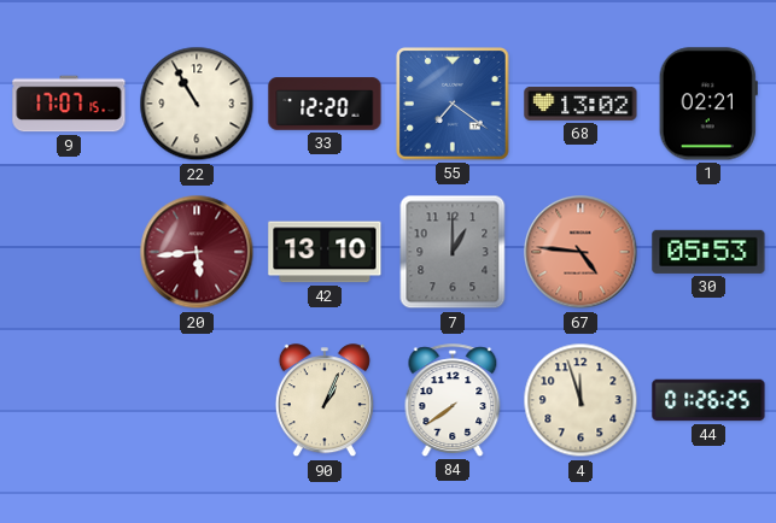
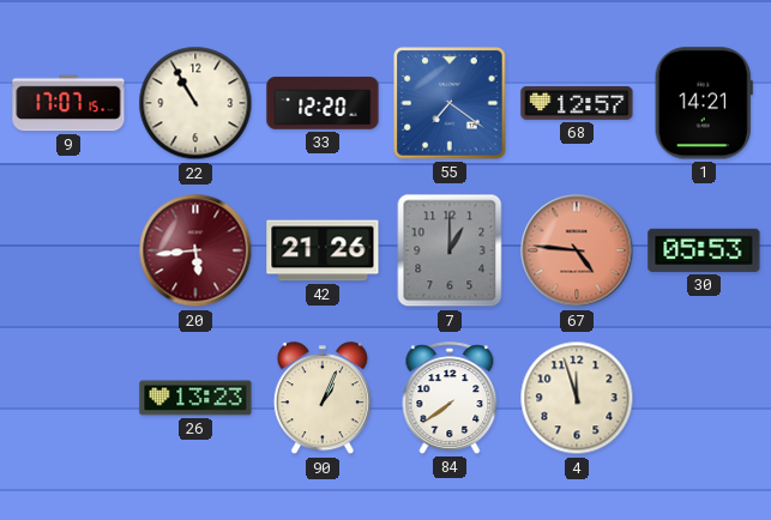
68: 13:02 -> 12:57 (577, 103)
1: 02:21 -> 14:21 (704, 103)
42: 13:10 -> 21:26 (323, 250)
26: none -> 13:23 (195, 398)
44: 01:26 -> none (708, 400)
